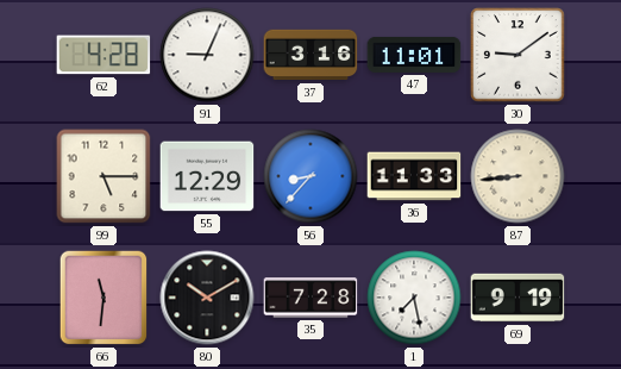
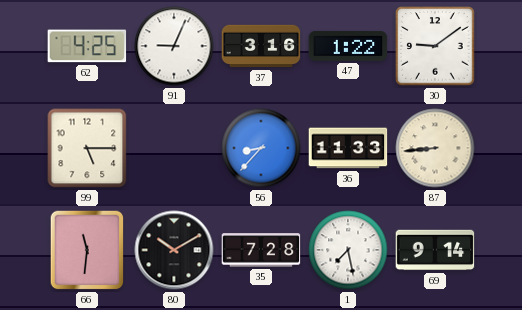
62: 4:28 -> 4:25 (87, 46)
47: 11:01 -> 1:22 (348, 46)
55: 12:29 -> none (207, 176)
69: 9:19 -> 9:14 (435, 250)
